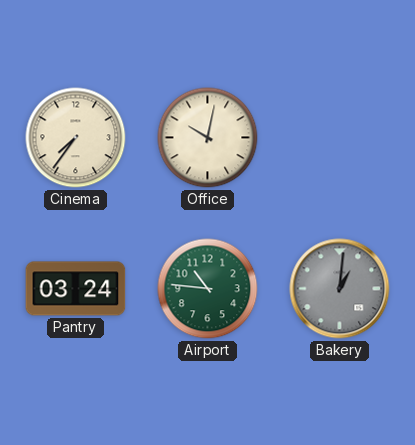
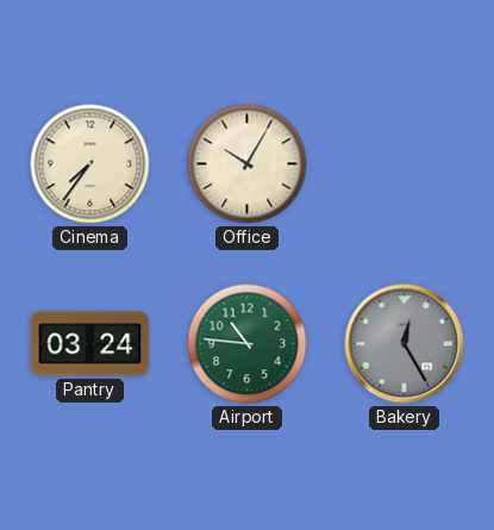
Office: 10:02 -> 10:05 (248, 164)
Bakery: 1:01 -> 12:25 (405, 344)
